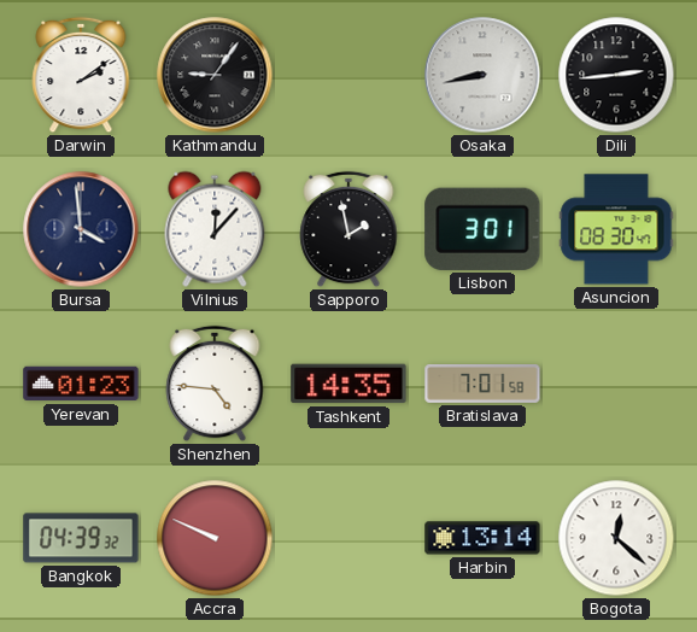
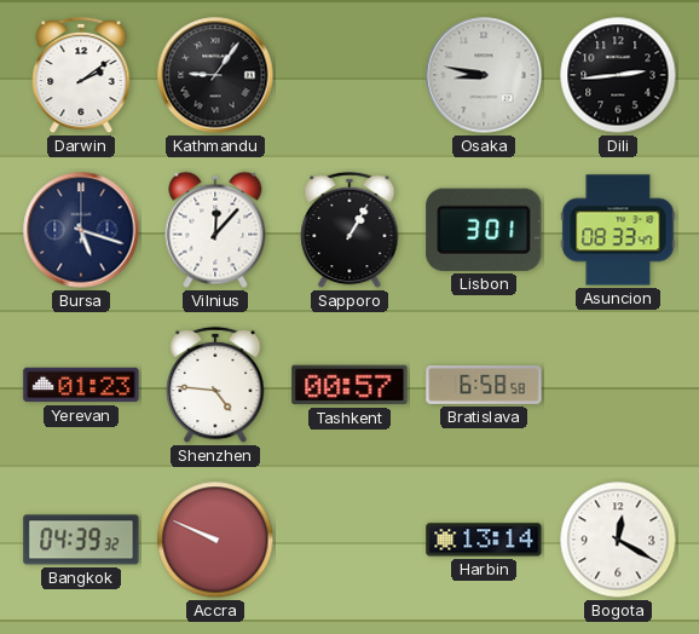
Osaka: 8:43 -> 8:47 (484, 75)
Bursa: 3:59 -> 5:18 (81, 230)
Sapporo: 1:58 -> 1:05 (349, 230)
Asuncion: 08:30 -> 08:33 (618, 230)
Tashkent: 14:35 -> 00:57 (349, 385)
Bratislava: 7:01 -> 6:58 (484, 386)
Bogota: 12:22 -> 12:20 (618, 540)
